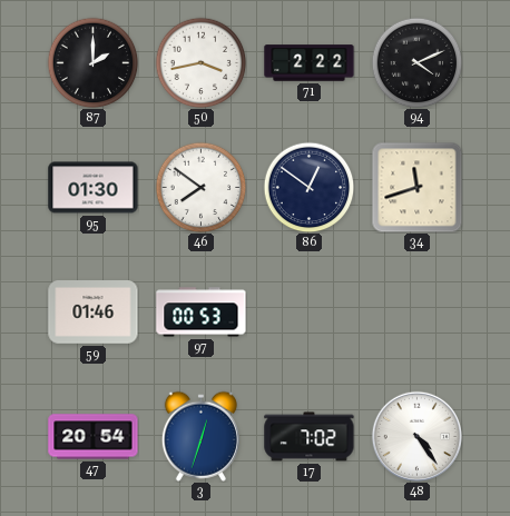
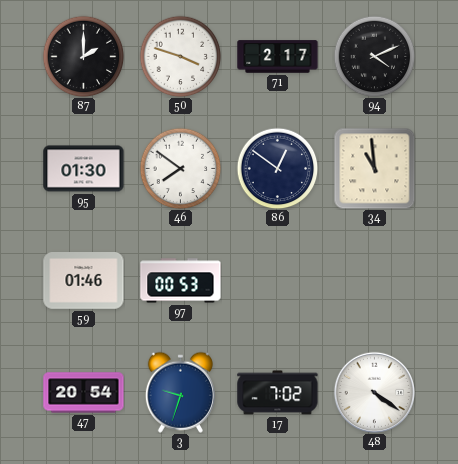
50: 3:43 -> 3:48 (180, 56)
71: 2:22 -> 2:17 (278, 57)
34: 11:42 -> 10:59 (374, 168)
3: 12:33 -> 9:33 (180, 392)
48: 4:24 -> 4:21 (374, 392)
